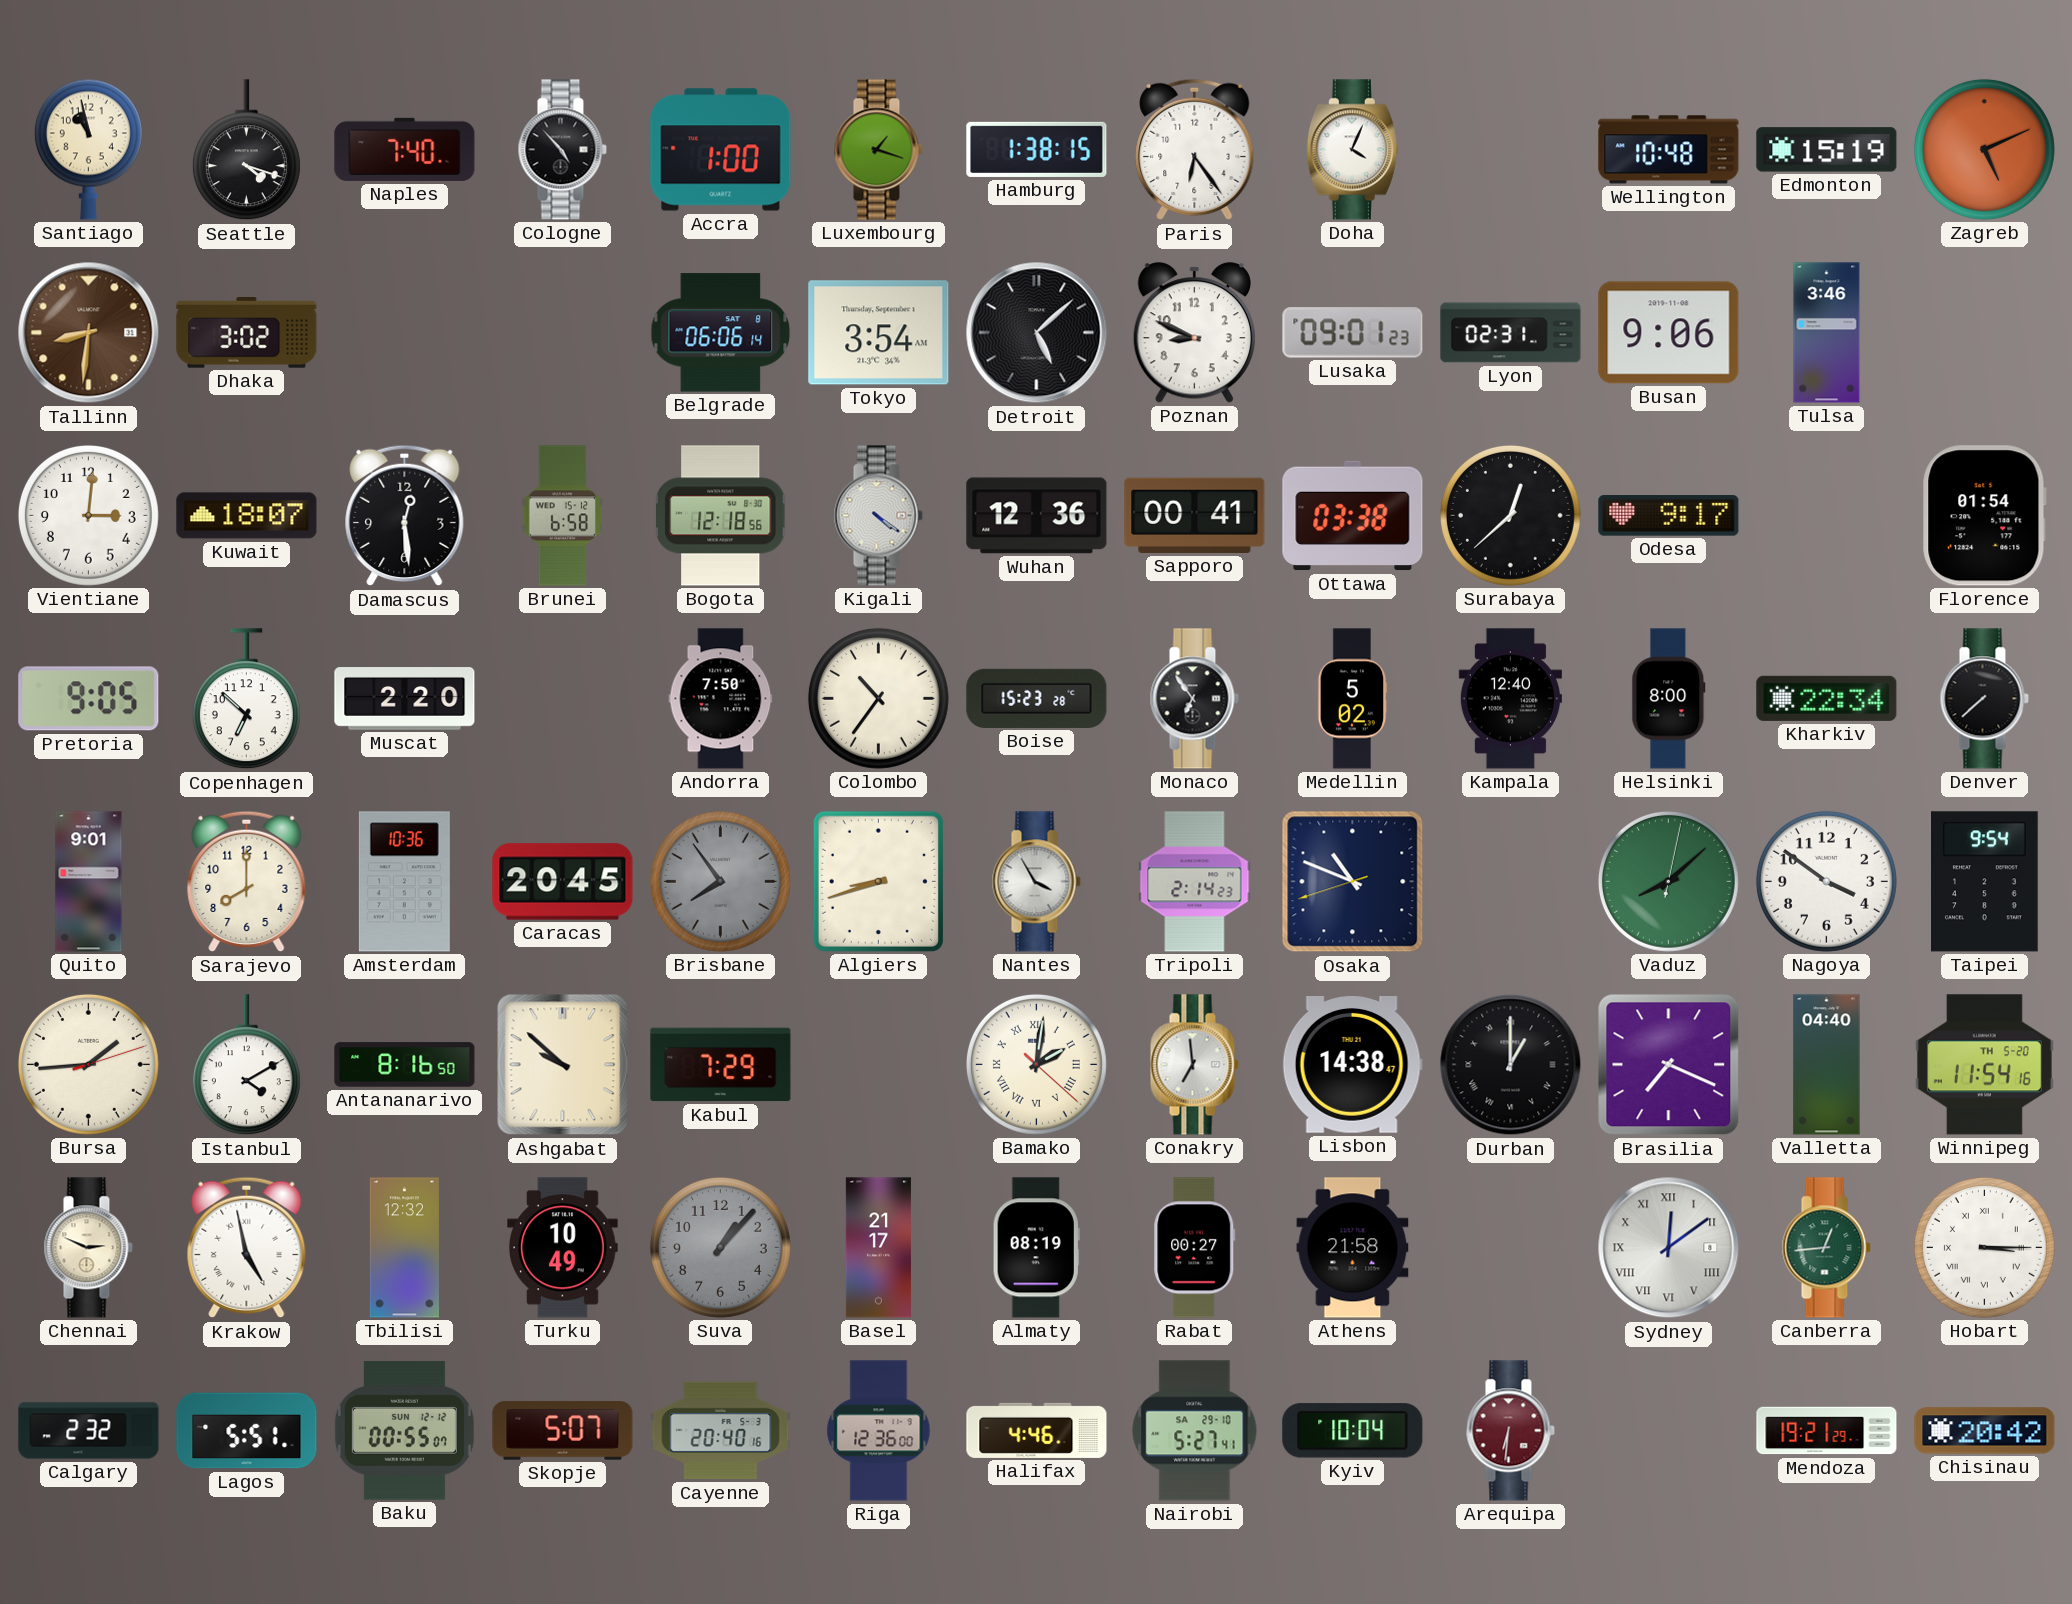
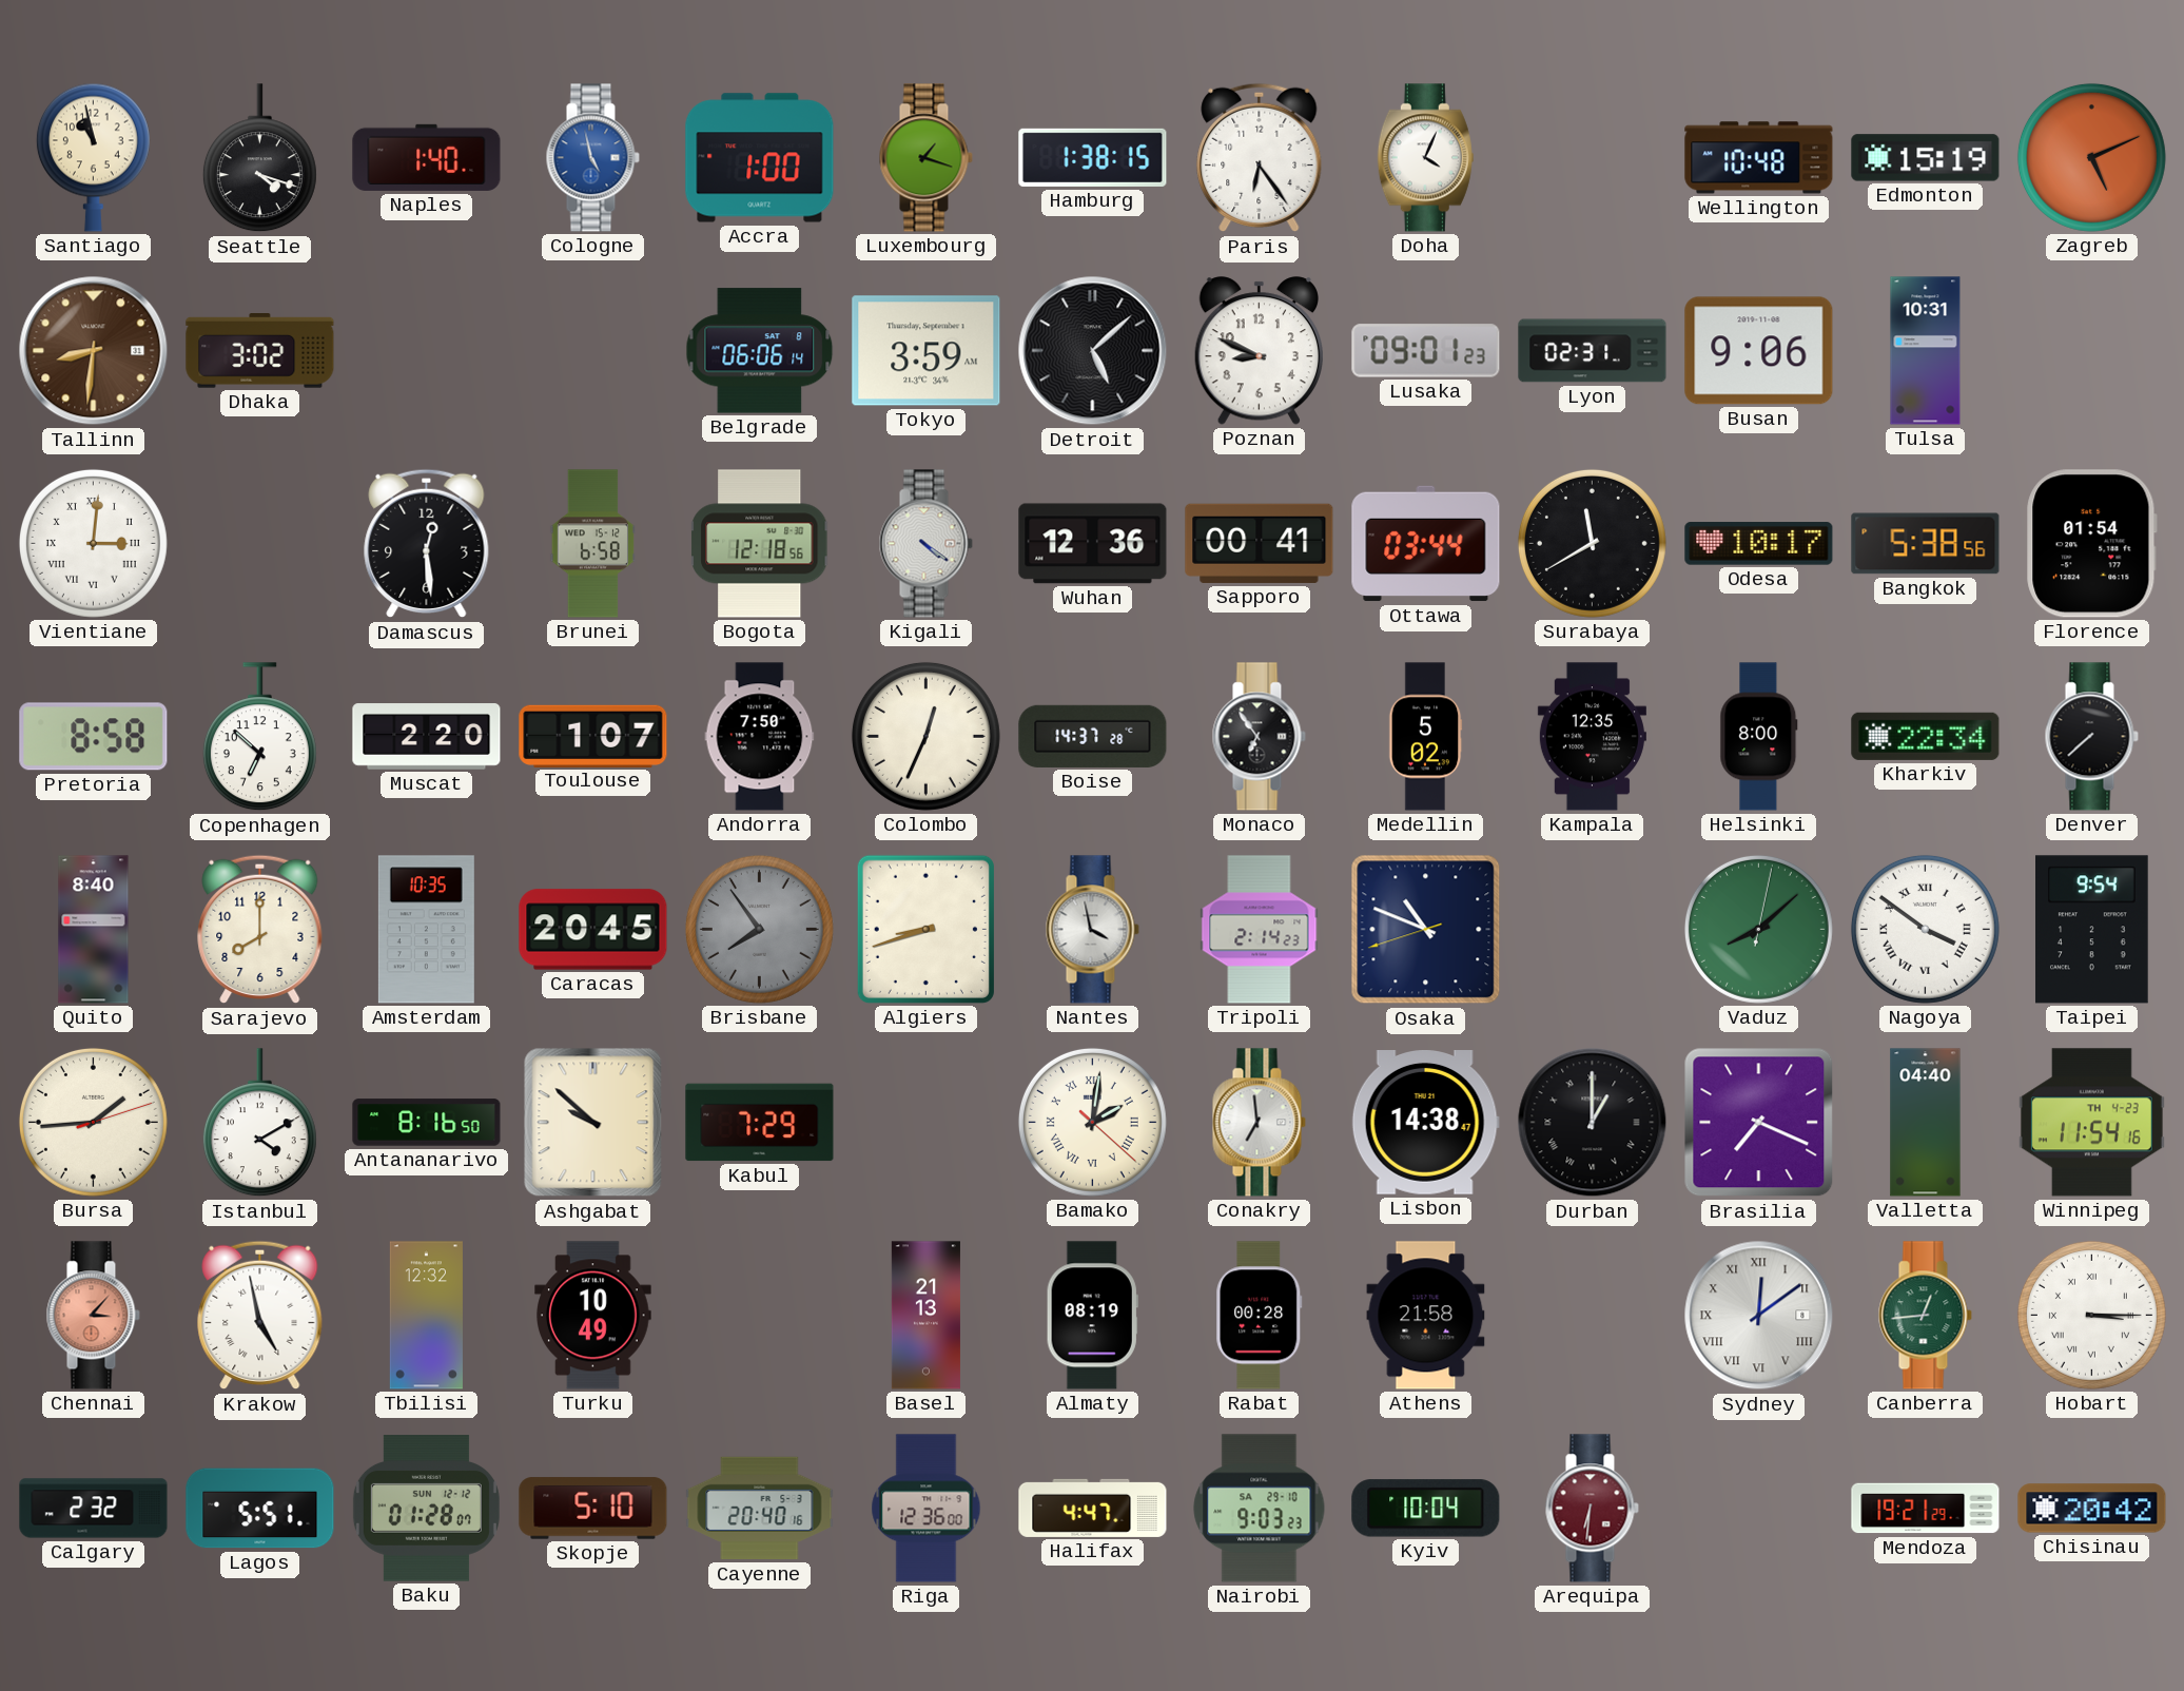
Naples: 7:40 -> 1:40 (427, 157)
Cologne: 4:53 -> 4:58 (592, 158)
Cologne dial: black -> blue (592, 158)
Tokyo: 3:54 -> 3:59 (927, 351)
Tulsa: 3:46 -> 10:31 (1926, 351)
Vientiane numerals: Arabic -> Roman (93, 543)
Kuwait: 18:07 -> none (247, 516)
Ottawa: 03:38 -> 03:44 (1426, 544)
Surabaya: 12:38 -> 11:40 (1592, 543)
Odesa: 9:17 -> 10:17 (1759, 544)
Bangkok: none -> 5:38 (1926, 544)
Pretoria: 9:05 -> 8:58 (94, 737)
Toulouse: none -> 1:07 (593, 736)
Colombo: 10:36 -> 12:34 (925, 736)
Boise: 15:23 -> 14:37 (1093, 736)
Kampala: 12:40 -> 12:35 (1592, 737)
Quito: 9:01 -> 8:40 (94, 930)
Amsterdam: 10:36 -> 10:35 (426, 930)
Nantes: 3:55 -> 3:58 (1092, 930)
Nagoya numerals: Arabic -> Roman (1925, 929)
Winnipeg date: TH 5-20 -> TH 4-23 (2091, 1123)
Chennai: 2:49 -> 3:07 (93, 1316)
Chennai dial: cream -> salmon (93, 1316)
Suva: 1:07 -> none (720, 1247)
Basel: 21:17 -> 21:13 (925, 1316)
Rabat: 00:27 -> 00:28 (1260, 1316)
Baku: 00:55 -> 01:28 (426, 1509)
Skopje: 5:07 -> 5:10 (593, 1509)
Halifax: 4:46 -> 4:47 (1093, 1508)
Nairobi: 5:27 -> 9:03 (1260, 1509)
